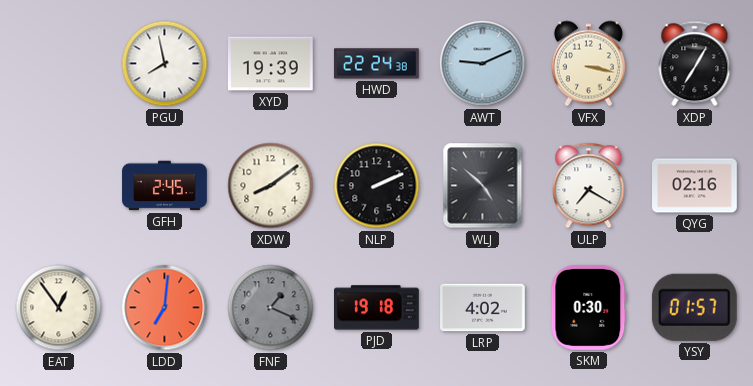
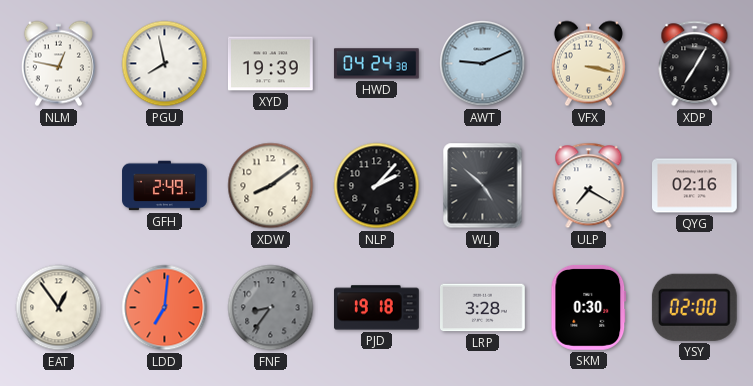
NLM: none -> 12:47 (58, 64)
HWD: 22:24 -> 04:24 (377, 64)
GFH: 2:45 -> 2:49 (165, 186)
NLP: 2:11 -> 2:07 (377, 186)
FNF: 1:19 -> 8:36 (271, 308)
LRP: 4:02 -> 3:28 (483, 308)
YSY: 01:57 -> 02:00 (694, 307)
